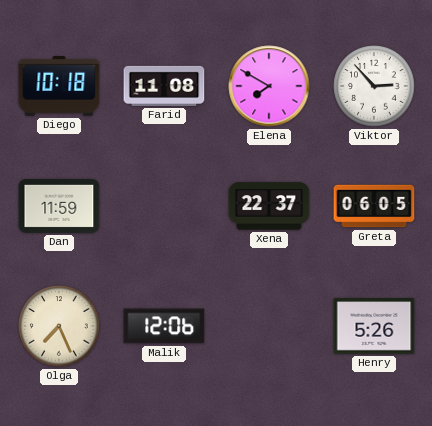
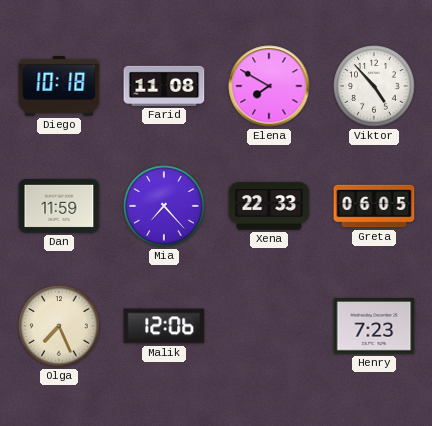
Viktor: 2:53 -> 4:53 (374, 86)
Mia: none -> 7:23 (164, 206)
Xena: 22:37 -> 22:33 (269, 206)
Henry: 5:26 -> 7:23 (374, 327)
